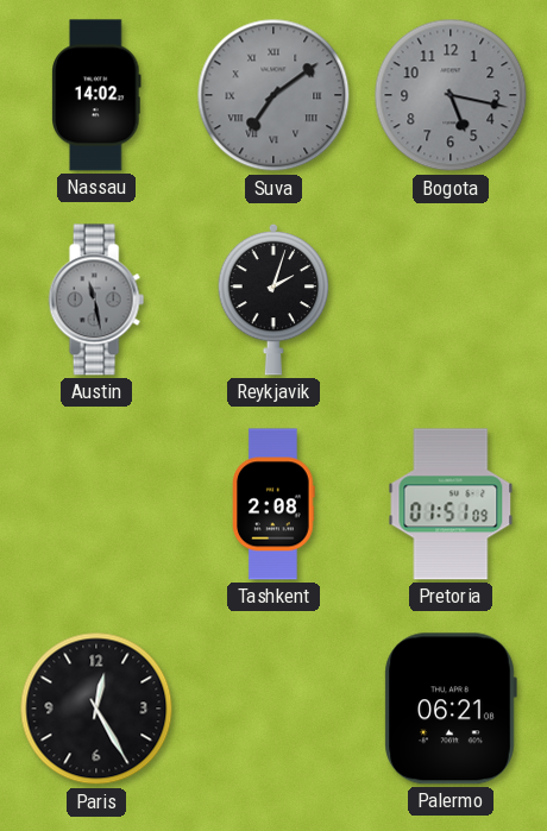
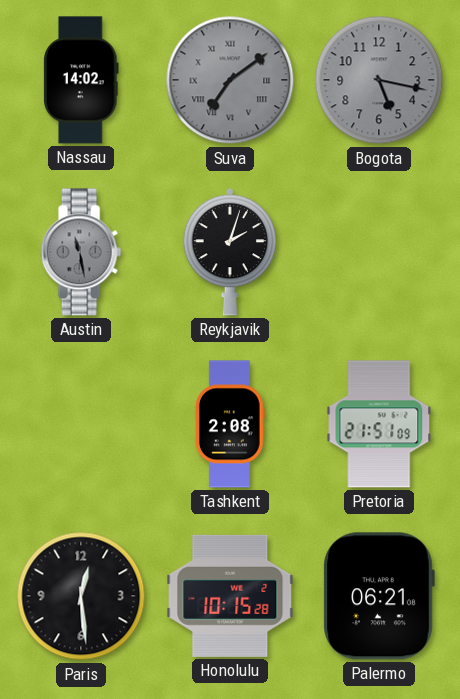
Pretoria: 01:51 -> 21:51 (379, 424)
Paris: 12:25 -> 12:29 (81, 596)
Honolulu: none -> 10:15 (230, 596)
